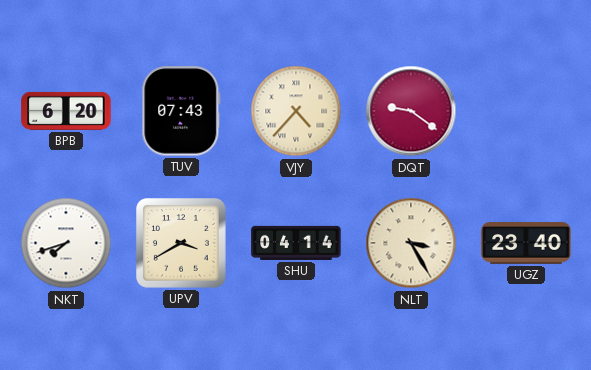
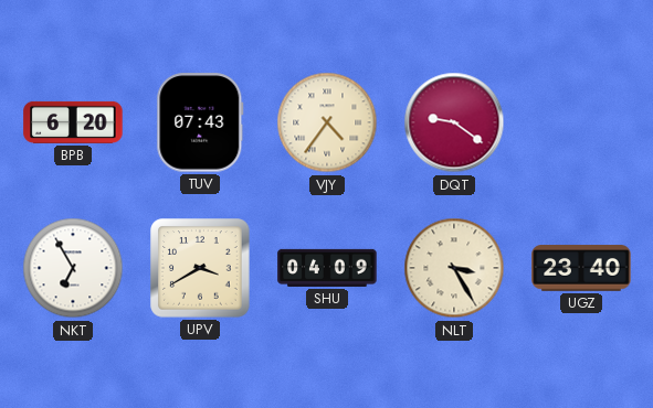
VJY: 4:37 -> 4:36 (327, 122)
NKT: 7:42 -> 6:55 (73, 268)
SHU: 04:14 -> 04:09 (327, 268)
